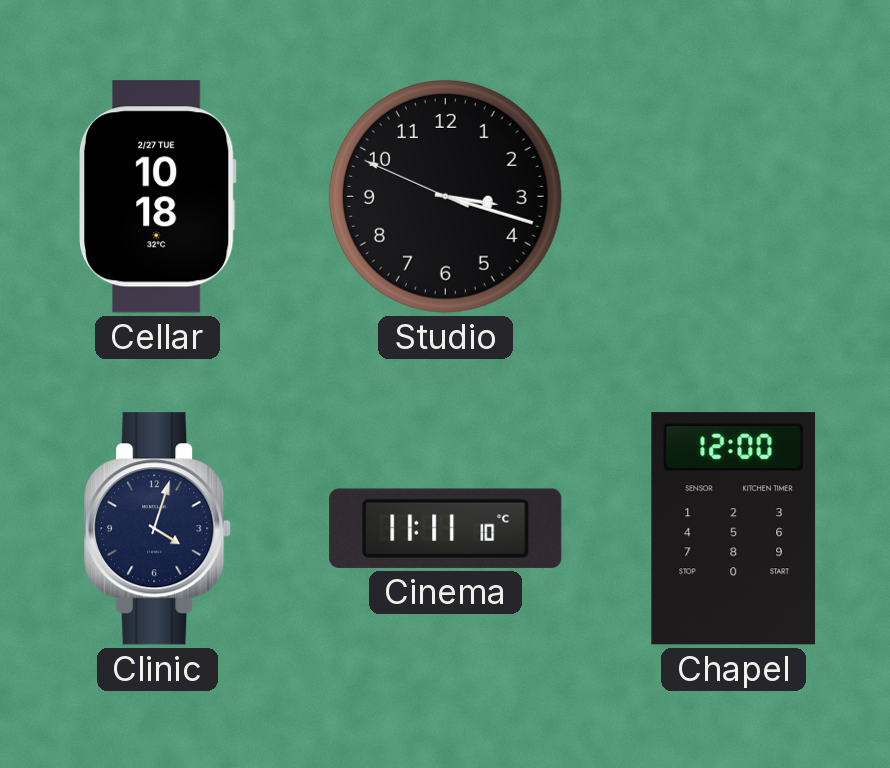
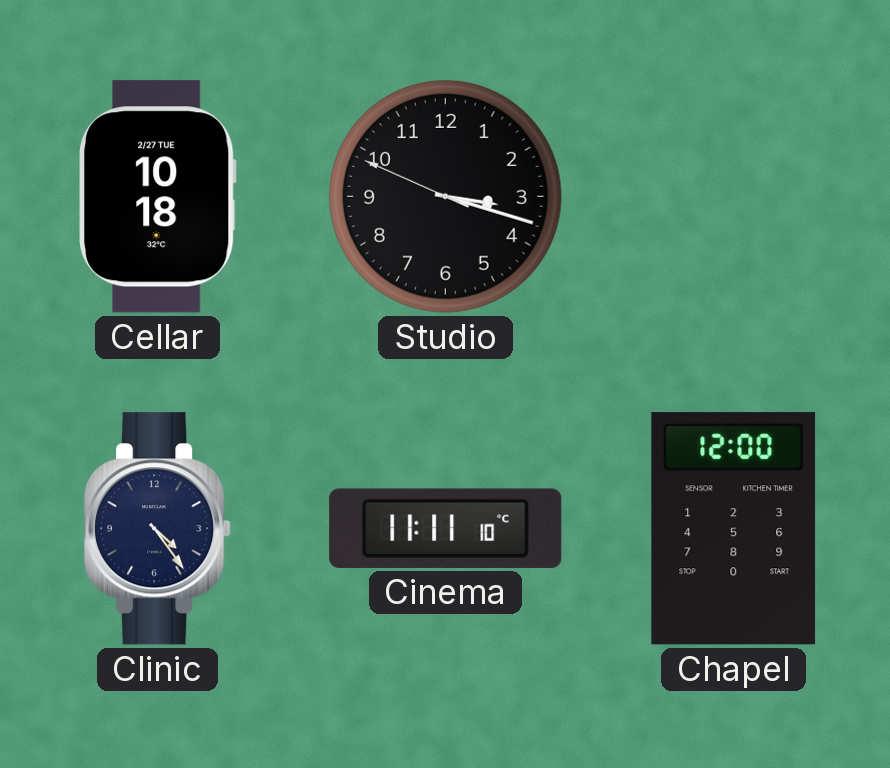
Clinic: 4:03 -> 4:24 (158, 529)
